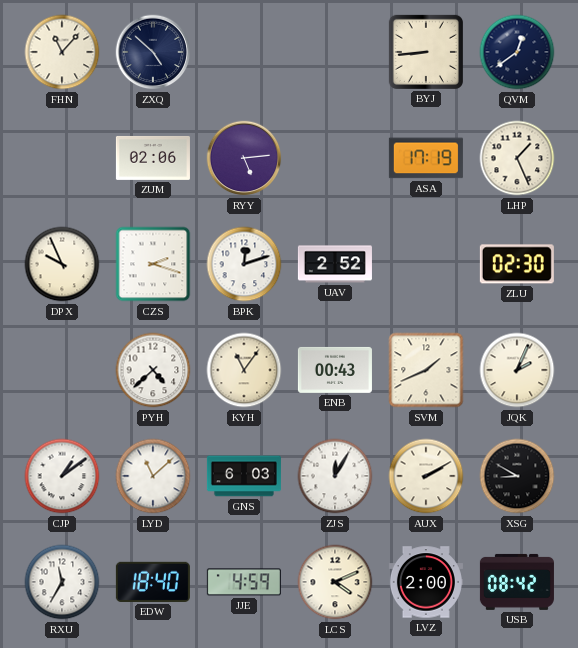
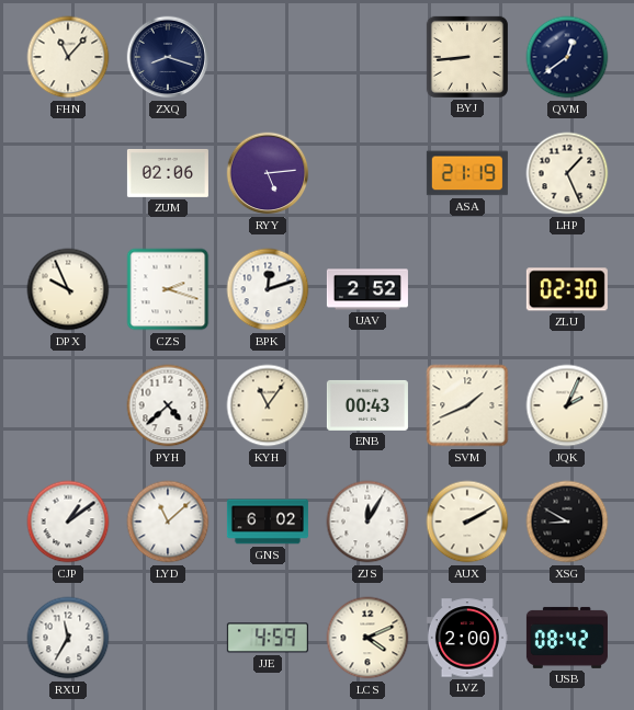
ZXQ: 4:52 -> 8:18 (168, 57)
ASA: 17:19 -> 21:19 (467, 173)
GNS: 6:03 -> 6:02 (268, 522)
EDW: 18:40 -> none (153, 582)
